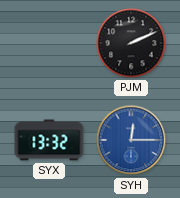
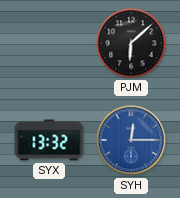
PJM: 2:11 -> 6:08 (131, 43)
